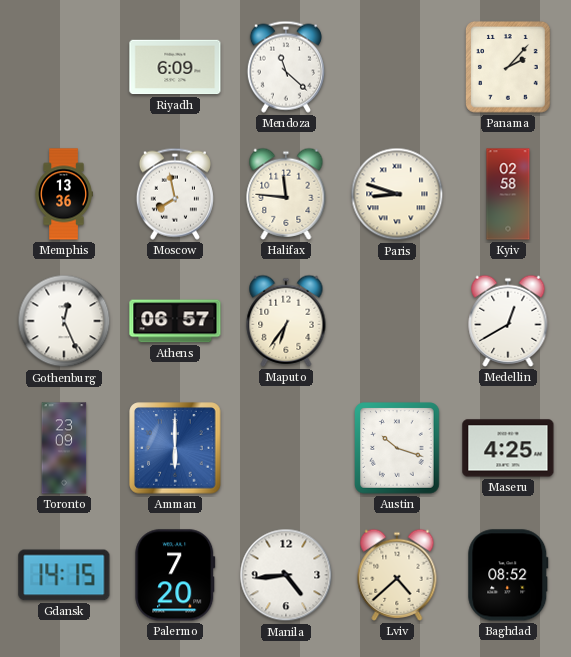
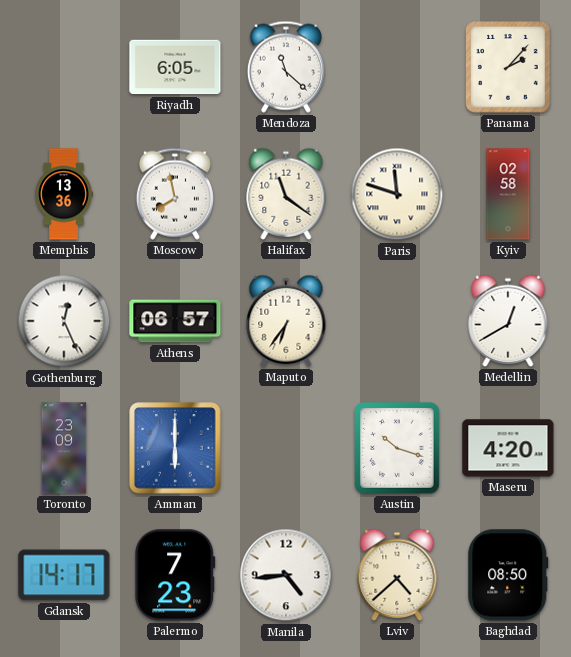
Riyadh: 6:09 -> 6:05 (175, 67)
Halifax: 11:46 -> 11:21 (286, 194)
Paris: 8:48 -> 11:48 (397, 194)
Maseru: 4:25 -> 4:20 (508, 448)
Gdansk: 14:15 -> 14:17 (64, 575)
Palermo: 7:20 -> 7:23 (175, 575)
Baghdad: 08:52 -> 08:50 (508, 575)
